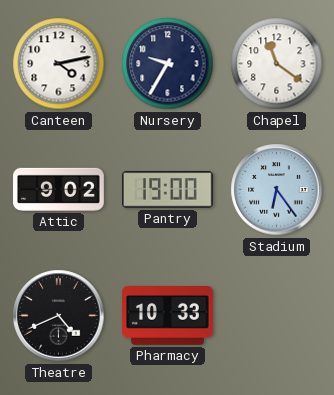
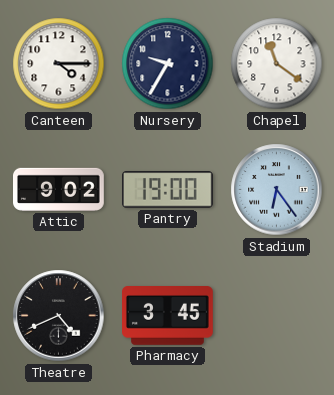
Canteen: 4:13 -> 4:15 (59, 64)
Pharmacy: 10:33 -> 3:45 (168, 316)
